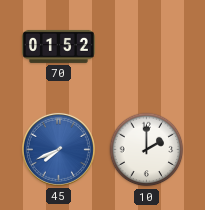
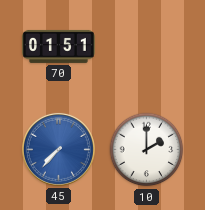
70: 01:52 -> 01:51 (59, 46)
45: 7:41 -> 7:37 (58, 149)
